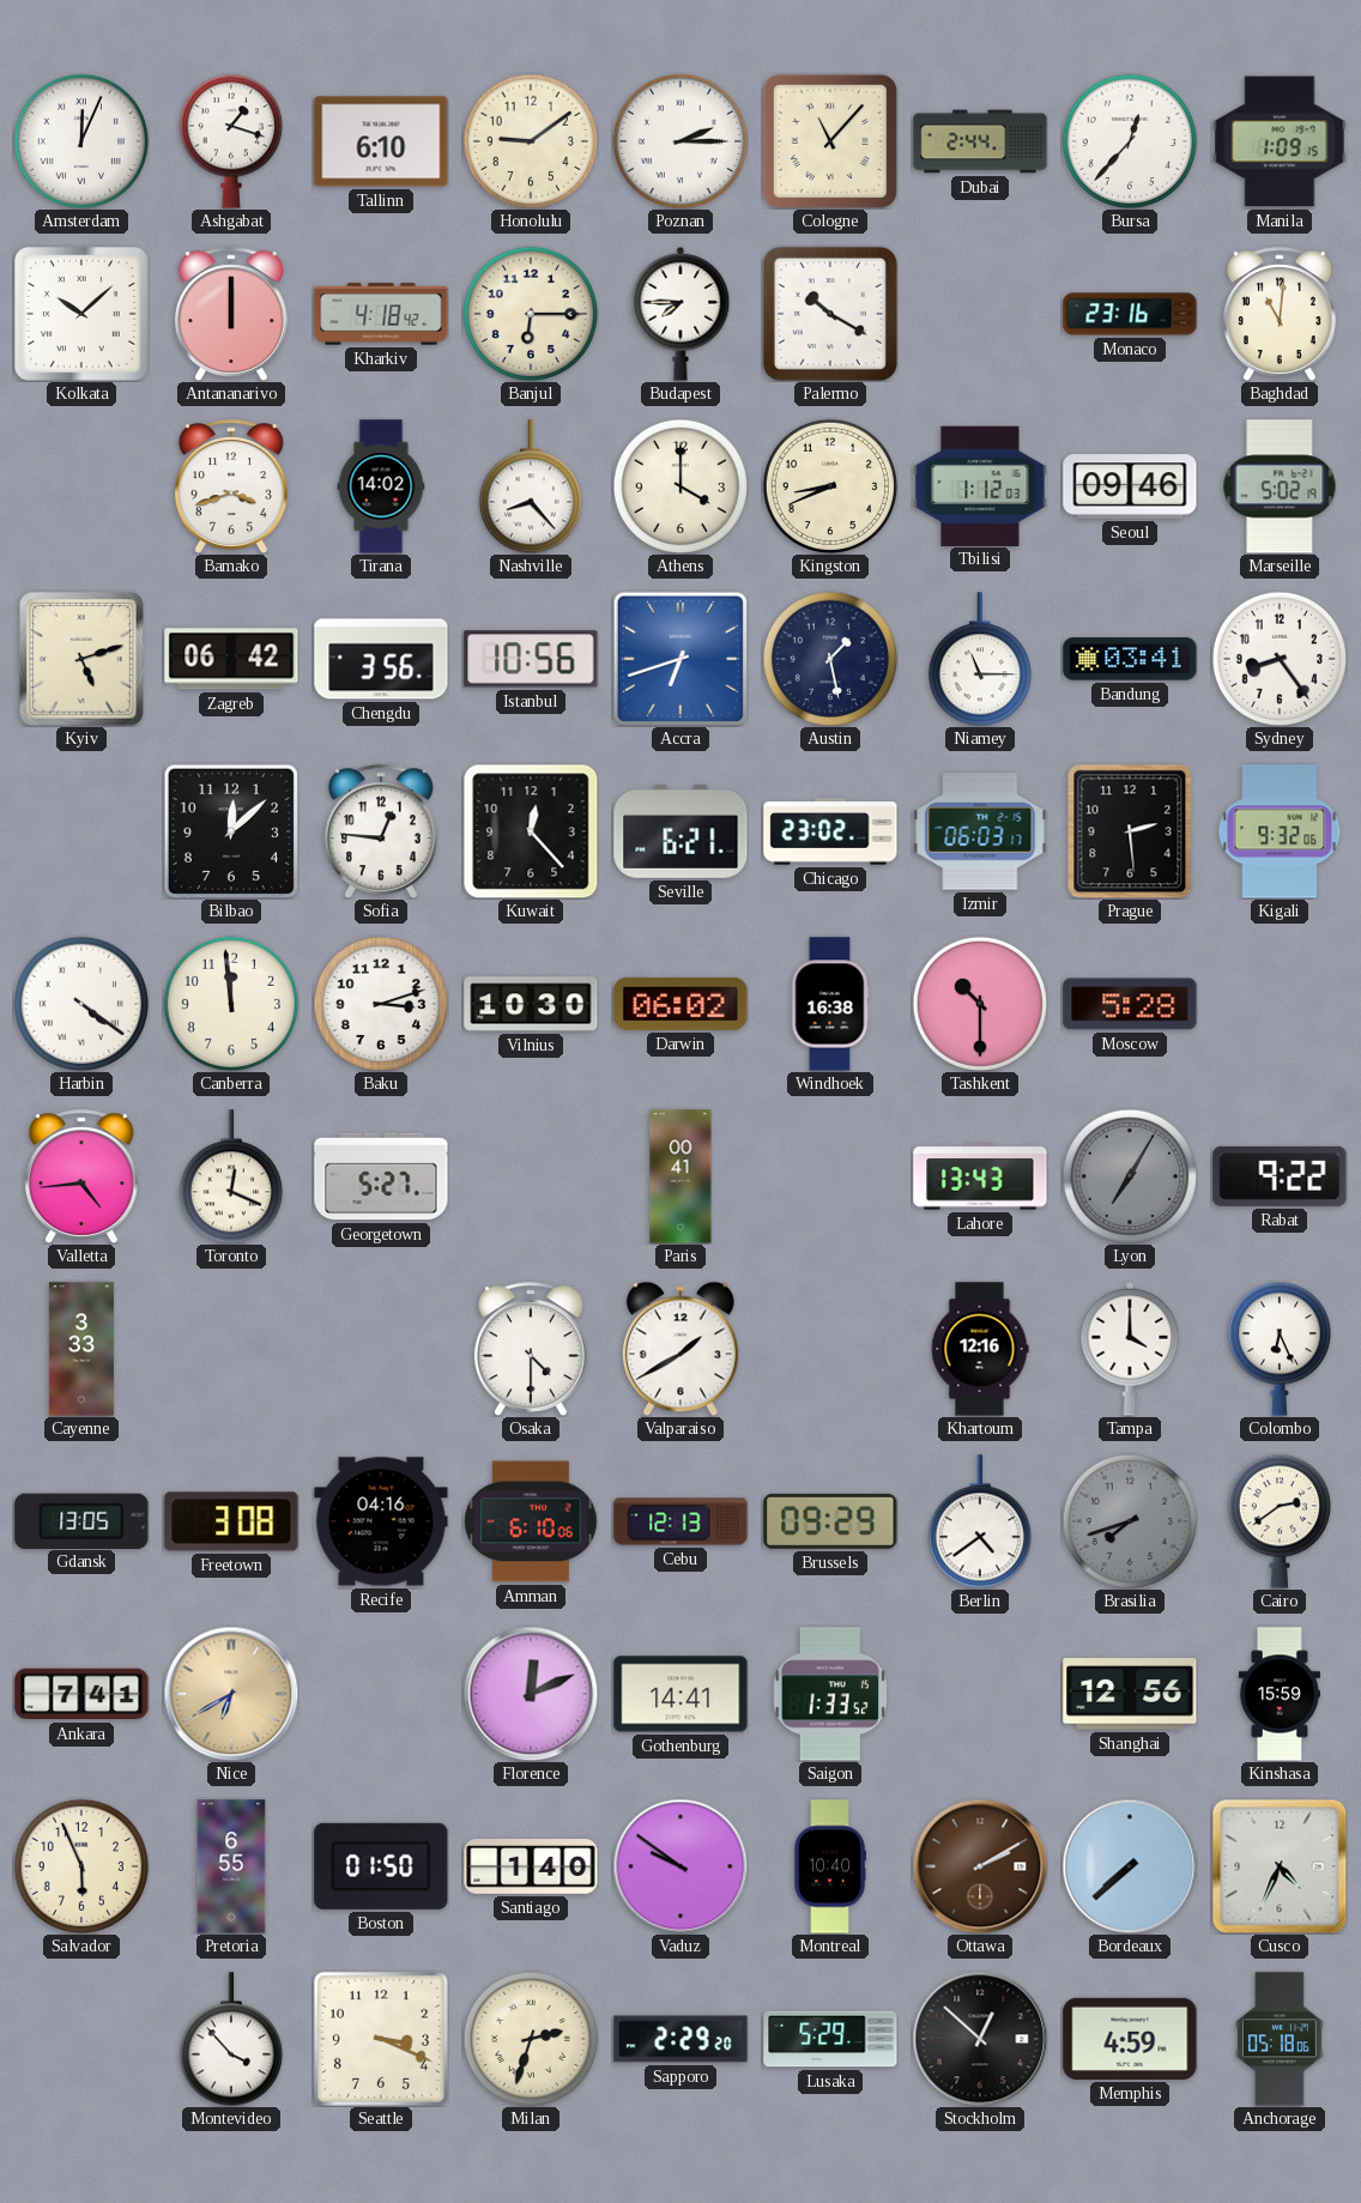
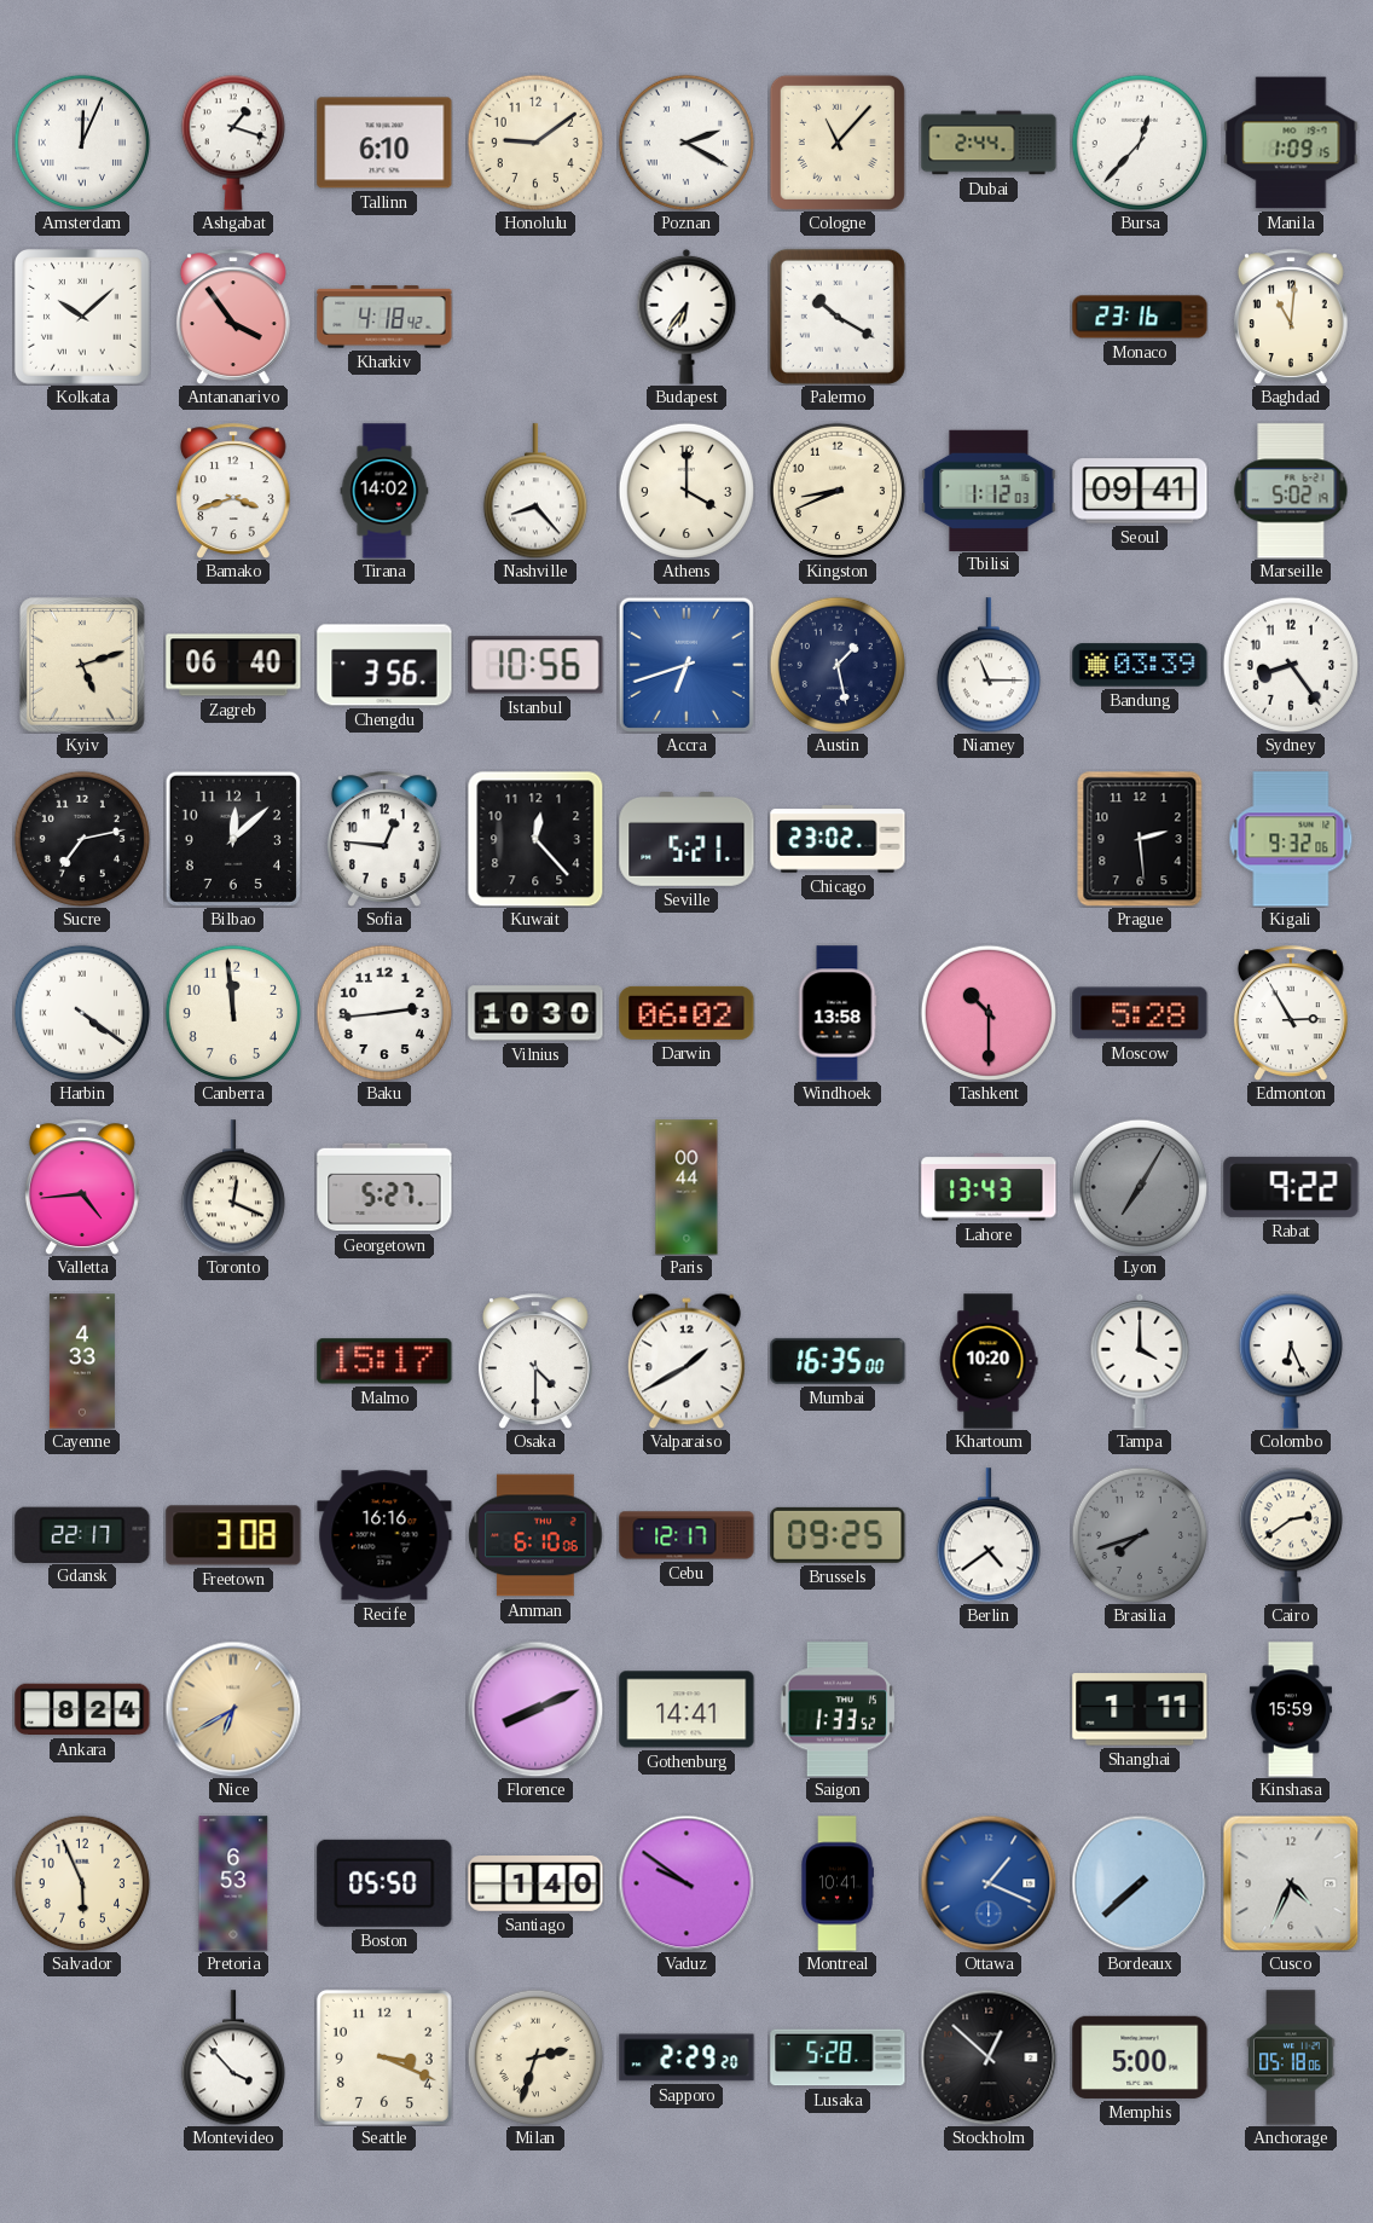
Poznan: 2:15 -> 2:20 (685, 141)
Antananarivo: 12:00 -> 3:54 (233, 317)
Banjul: 6:15 -> none (530, 313)
Budapest: 7:45 -> 6:36 (686, 317)
Seoul: 09:46 -> 09:41 (1140, 491)
Zagreb: 06:42 -> 06:40 (233, 665)
Bandung: 03:41 -> 03:39 (1140, 665)
Sucre: none -> 7:13 (81, 838)
Seville: 6:21 -> 5:21 (686, 840)
Izmir: 06:03 -> none (980, 831)
Baku: 3:12 -> 2:44 (383, 1012)
Windhoek: 16:38 -> 13:58 (838, 1013)
Edmonton: none -> 2:55 (1291, 1013)
Paris: 00:41 -> 00:44 (686, 1187)
Cayenne: 3:33 -> 4:33 (82, 1361)
Malmo: none -> 15:17 (384, 1361)
Mumbai: none -> 16:35 (838, 1361)
Khartoum: 12:16 -> 10:20 (989, 1361)
Gdansk: 13:05 -> 22:17 (82, 1534)
Recife: 04:16 -> 16:16 (384, 1535)
Cebu: 12:13 -> 12:17 (686, 1535)
Brussels: 09:29 -> 09:25 (838, 1535)
Ankara: 7:41 -> 8:24 (82, 1709)
Florence: 12:11 -> 8:11 (535, 1709)
Shanghai: 12:56 -> 1:11 (1140, 1709)
Pretoria: 6:55 -> 6:53 (233, 1883)
Boston: 01:50 -> 05:50 (384, 1883)
Montreal: 10:40 -> 10:41 (838, 1883)
Ottawa: 2:10 -> 1:19 (989, 1883)
Ottawa dial: brown -> blue (989, 1883)
Lusaka: 5:29 -> 5:28 (838, 2057)
Memphis: 4:59 -> 5:00 (1140, 2057)
